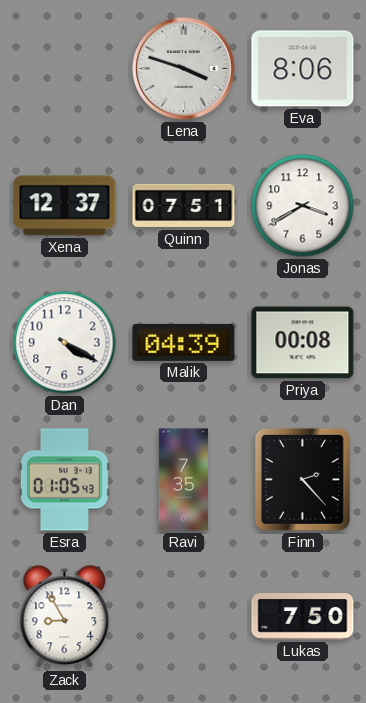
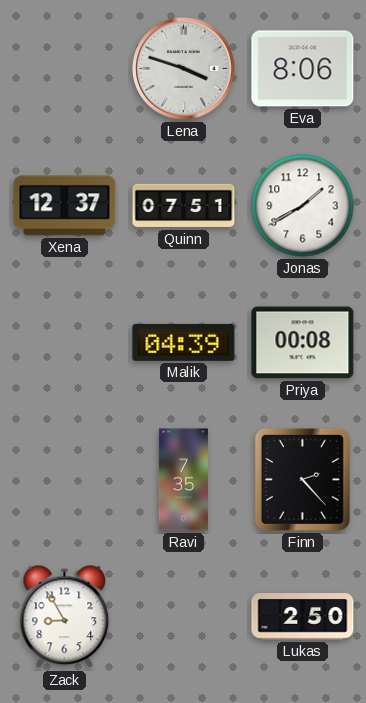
Jonas: 3:40 -> 1:40 (303, 206)
Dan: 4:20 -> none (65, 343)
Esra: 01:05 -> none (64, 480)
Lukas: 7:50 -> 2:50 (303, 617)
